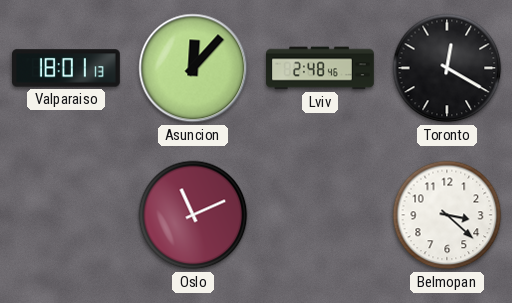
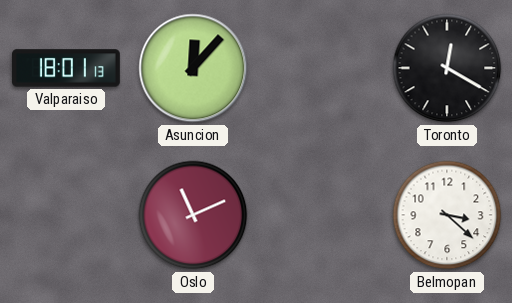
Lviv: 2:48 -> none (320, 68)
